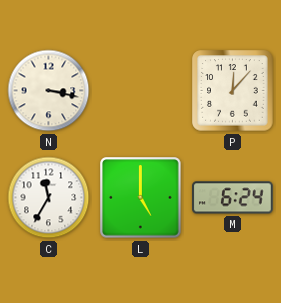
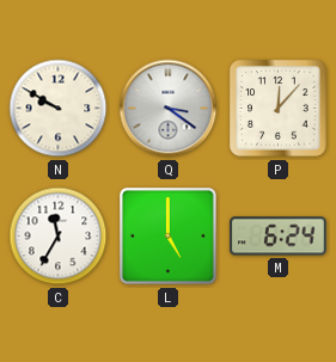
N: 3:17 -> 9:50 (59, 109)
Q: none -> 3:21 (169, 109)
